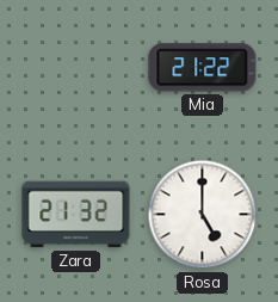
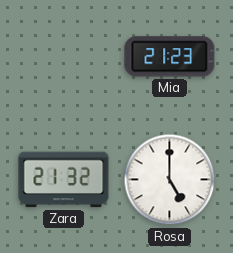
Mia: 21:22 -> 21:23 (170, 57)
